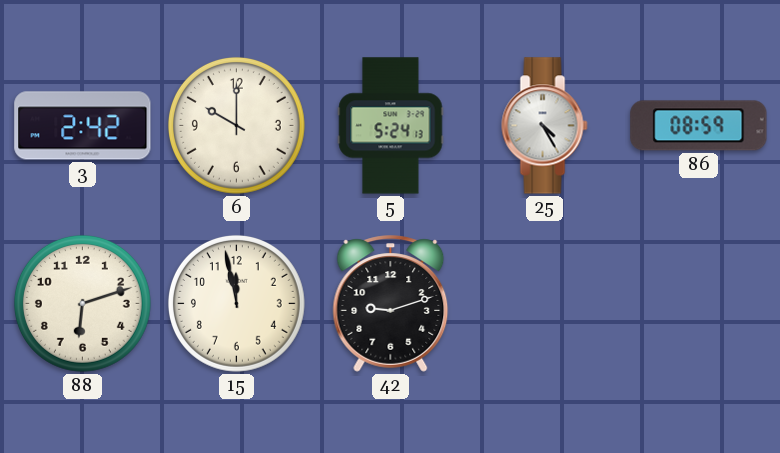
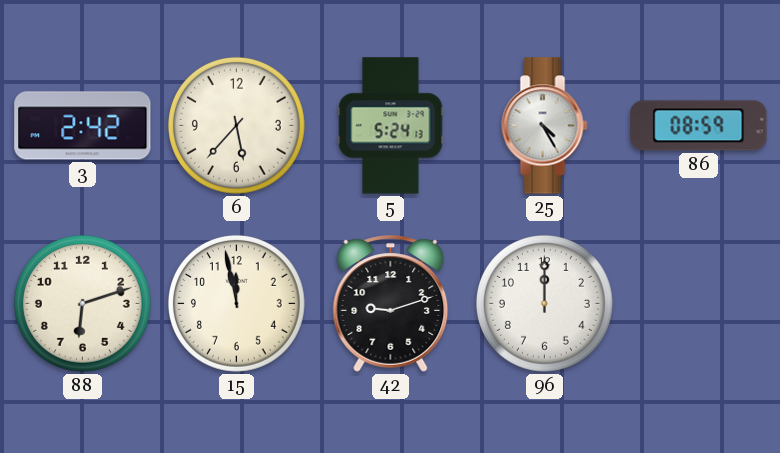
6: 10:00 -> 5:37 (236, 125)
96: none -> 12:00 (544, 303)
